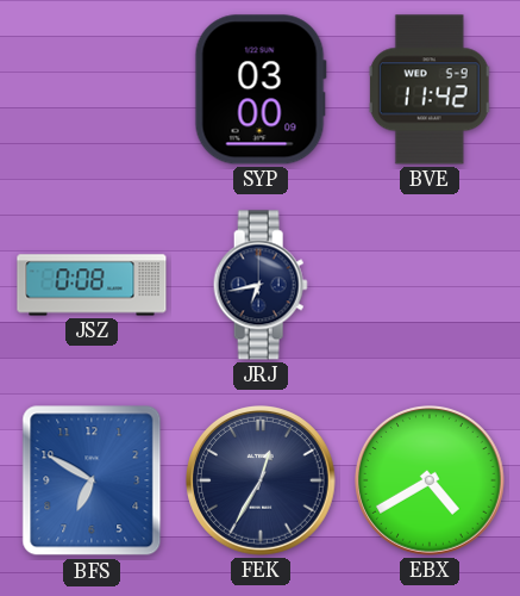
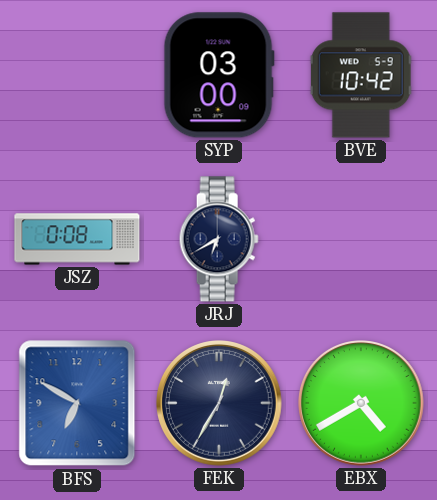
BVE: 11:42 -> 10:42 (361, 75)
JRJ: 6:43 -> 6:40 (219, 239)
